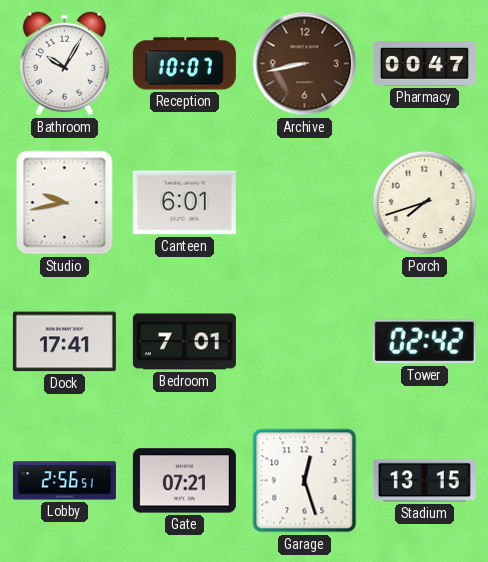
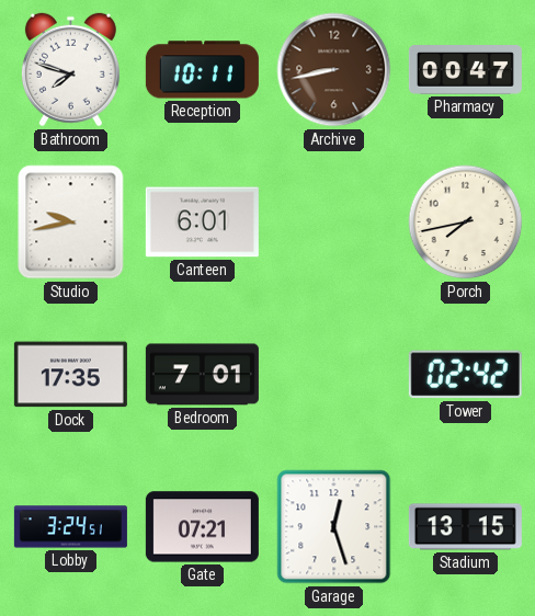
Bathroom: 10:05 -> 7:48 (70, 70)
Reception: 10:07 -> 10:11 (202, 70)
Porch: 7:42 -> 7:43 (466, 223)
Dock: 17:41 -> 17:35 (70, 375)
Lobby: 2:56 -> 3:24 (70, 527)
